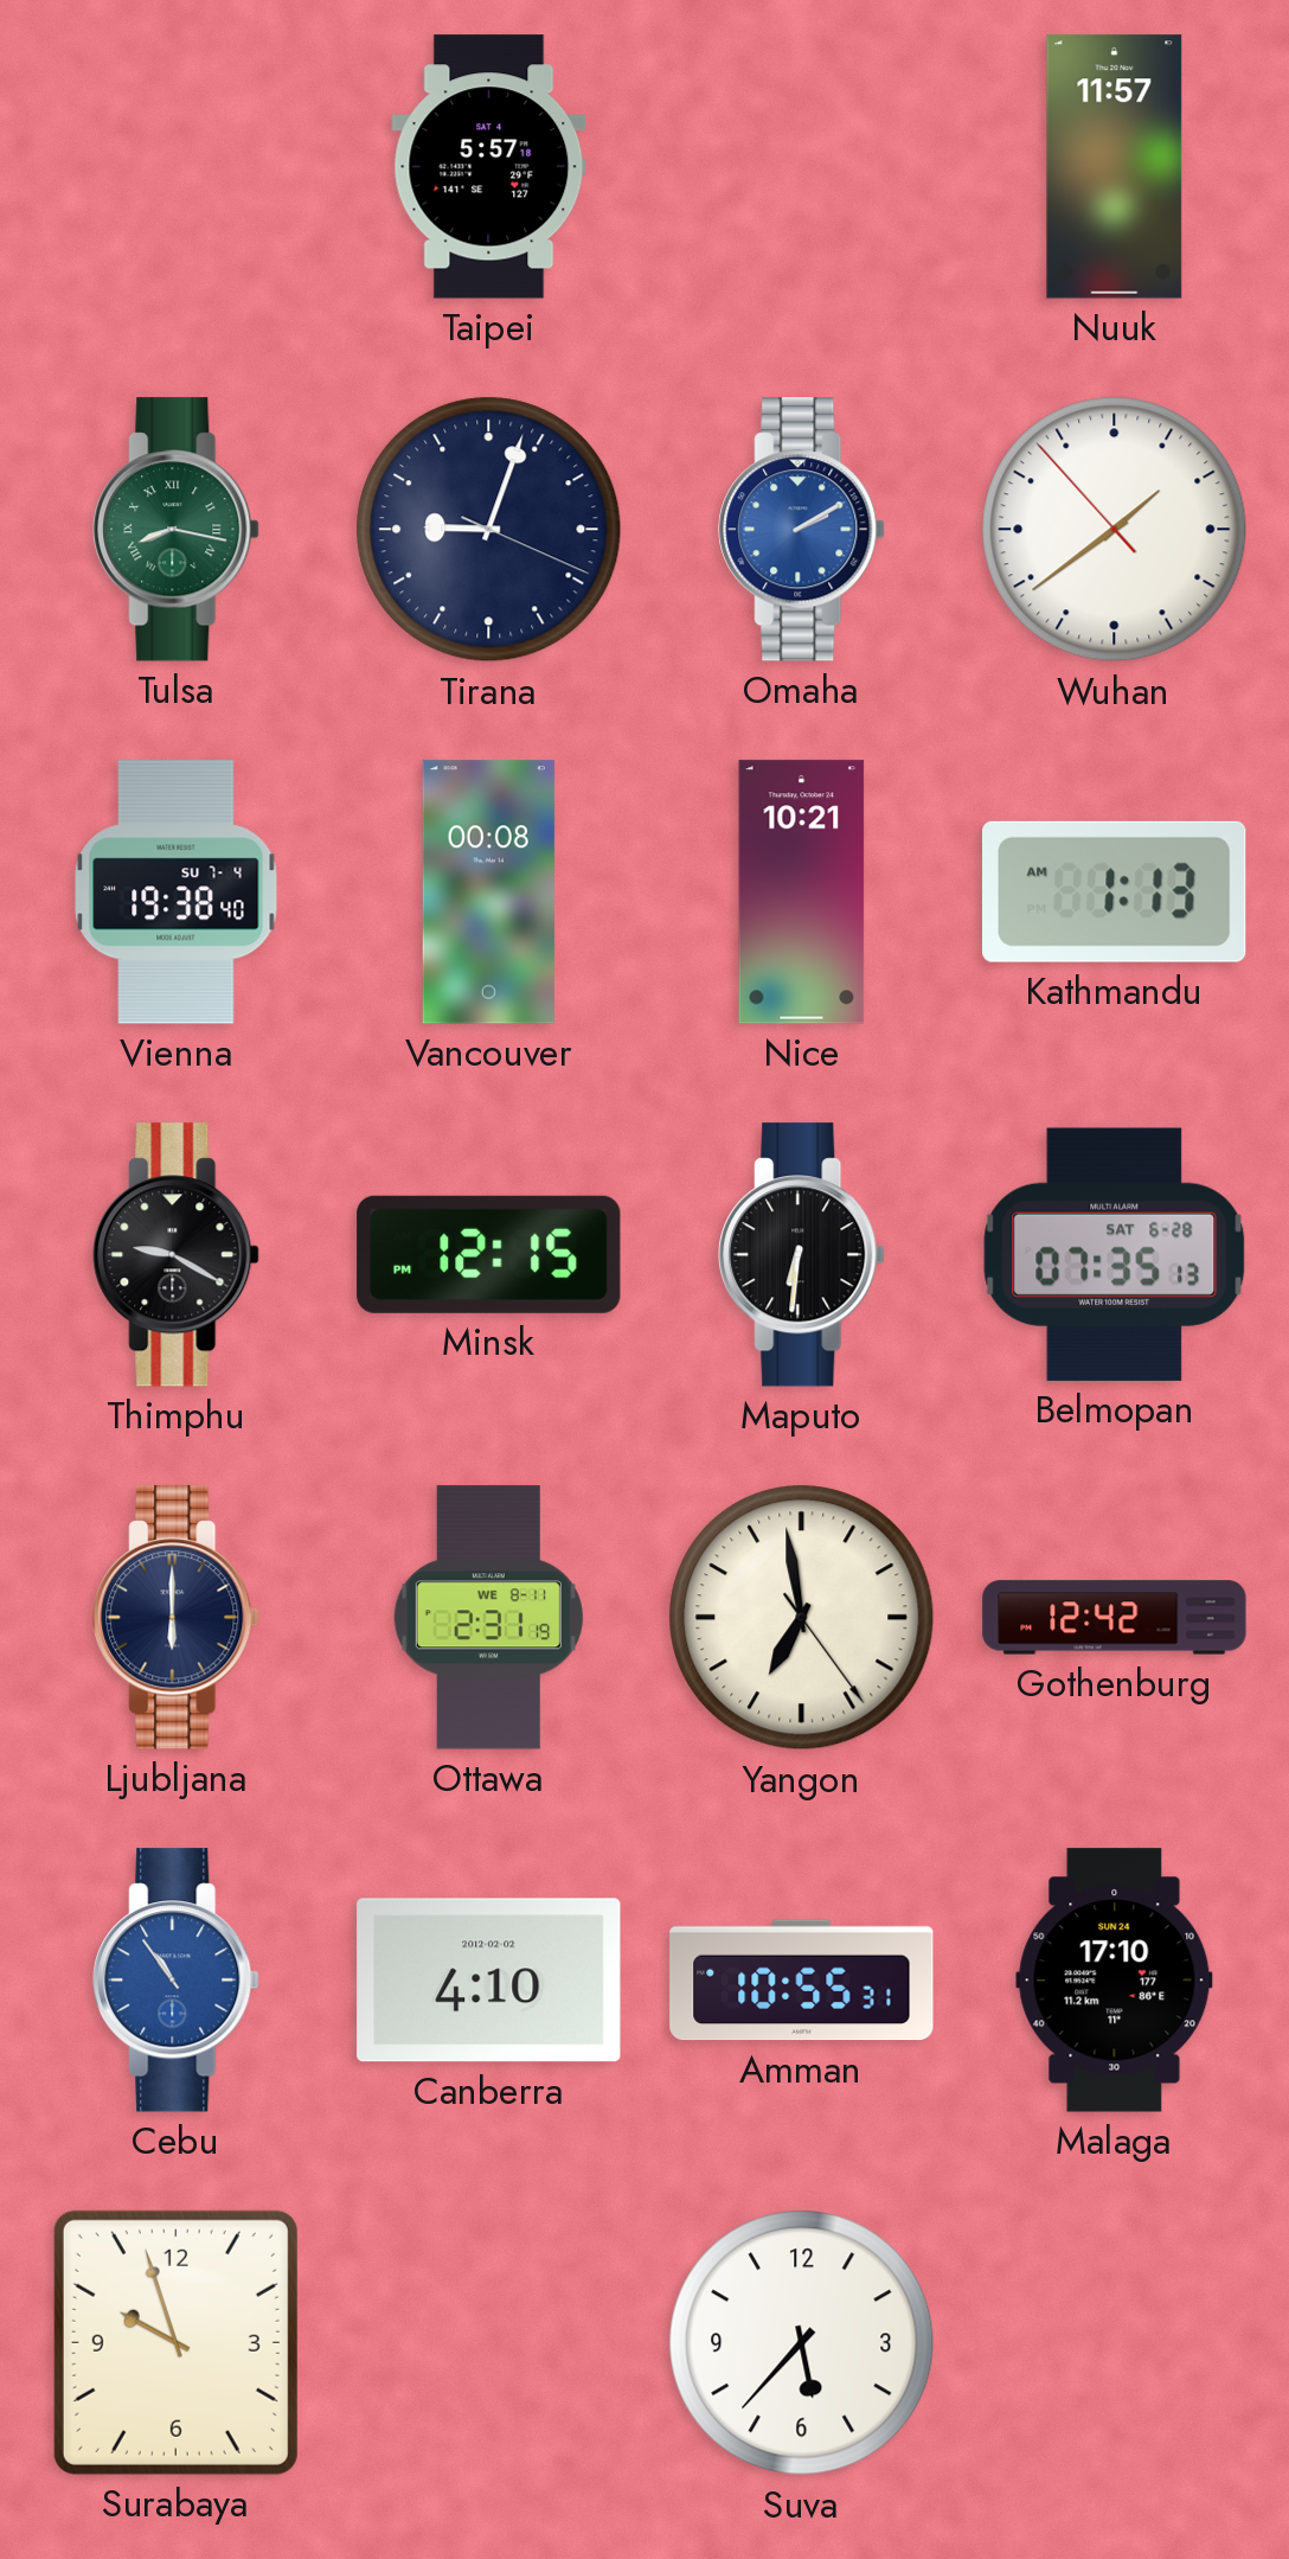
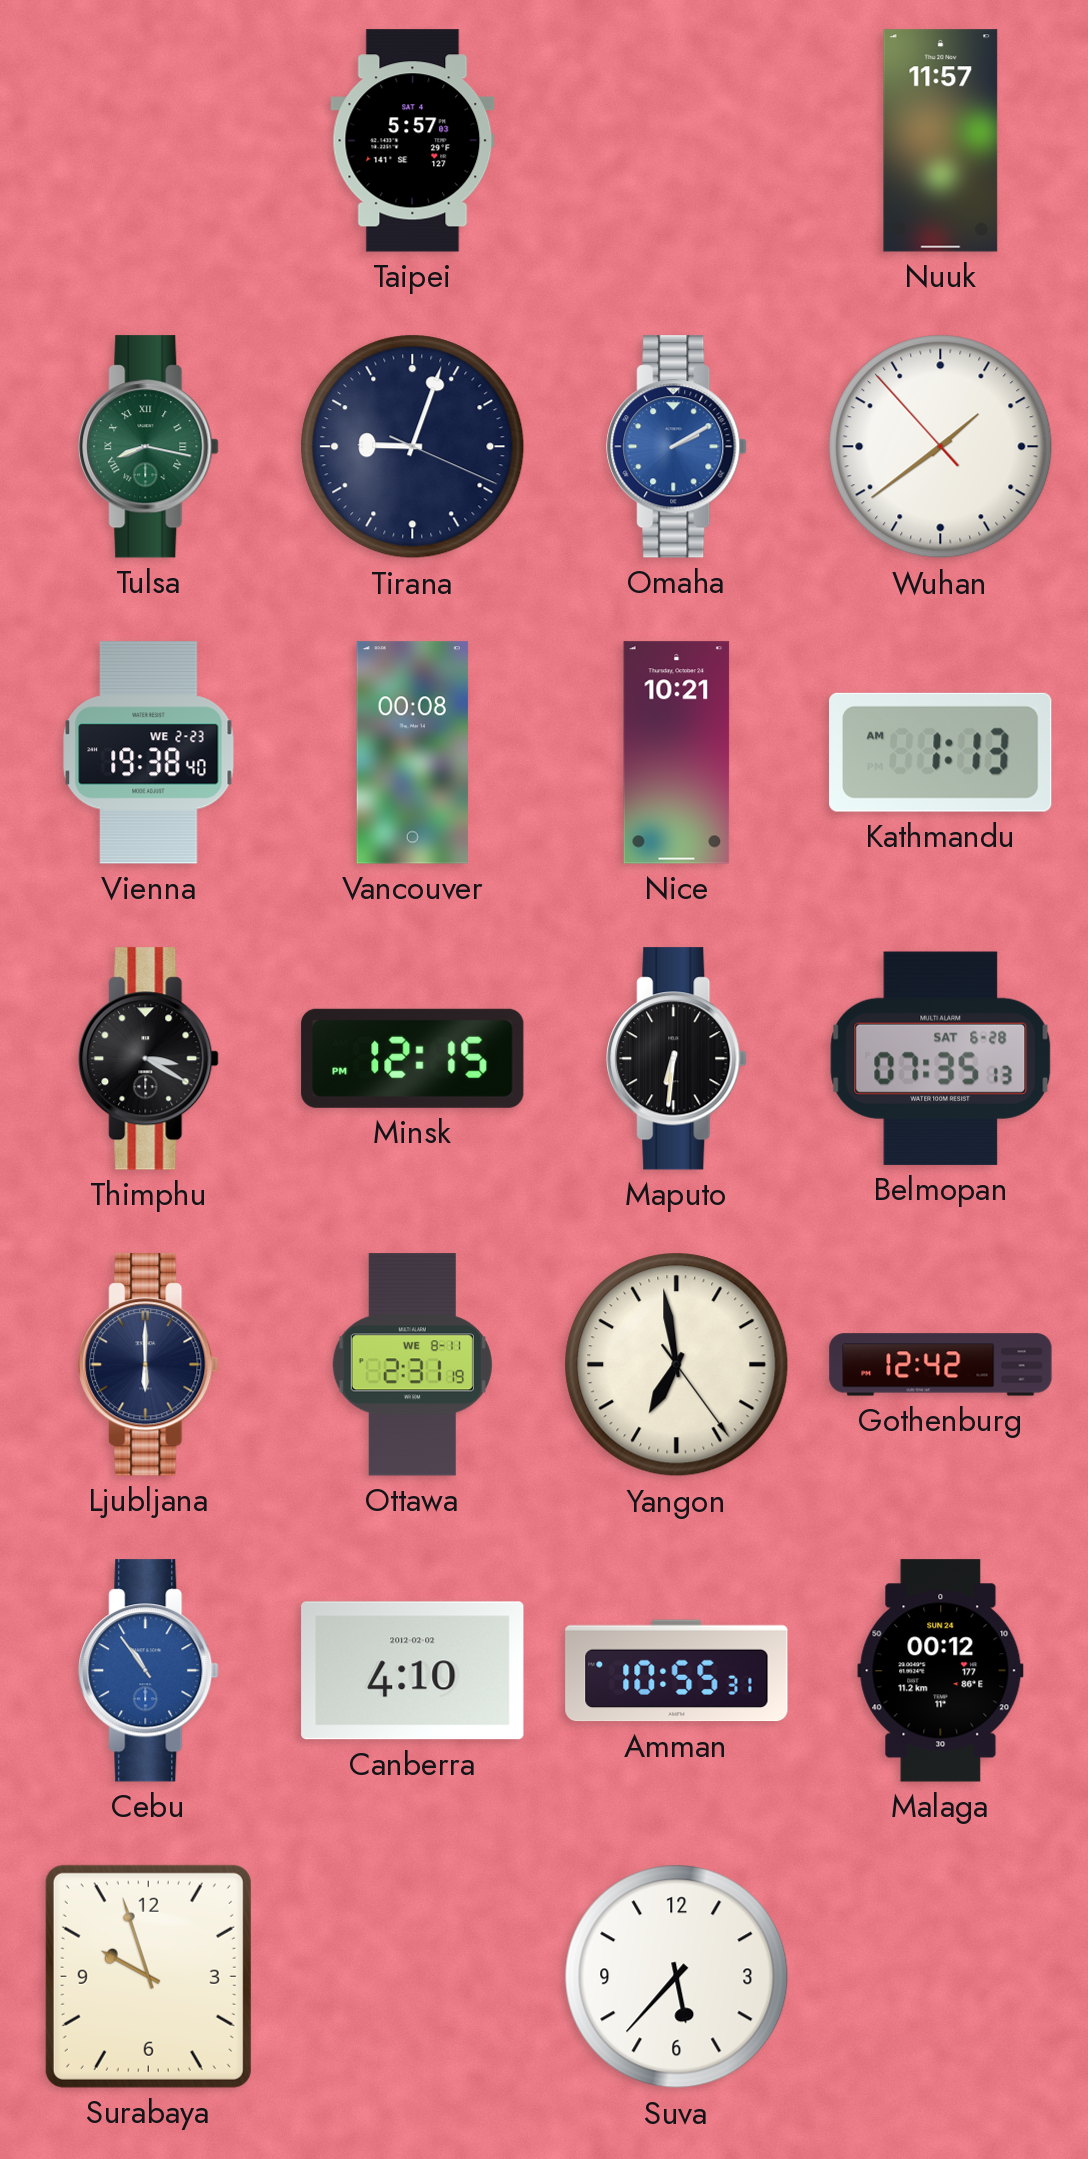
Taipei: 5:57:18 -> 5:57:03 (413, 141)
Vienna date: SU 7-4 -> WE 2-23 (149, 753)
Thimphu: 9:20 -> 3:20 (149, 1059)
Malaga: 17:10 -> 00:12 (941, 1671)
